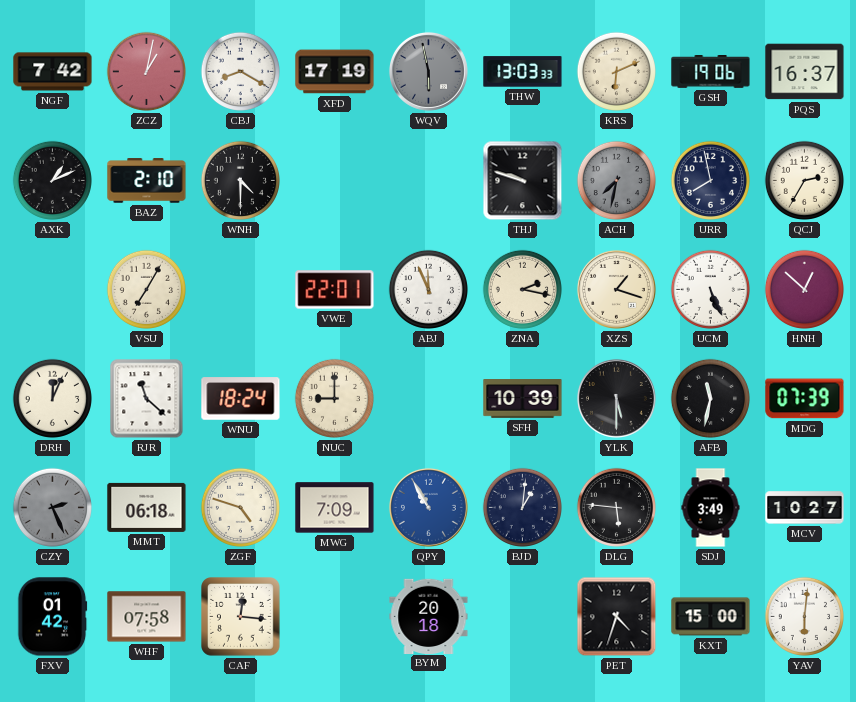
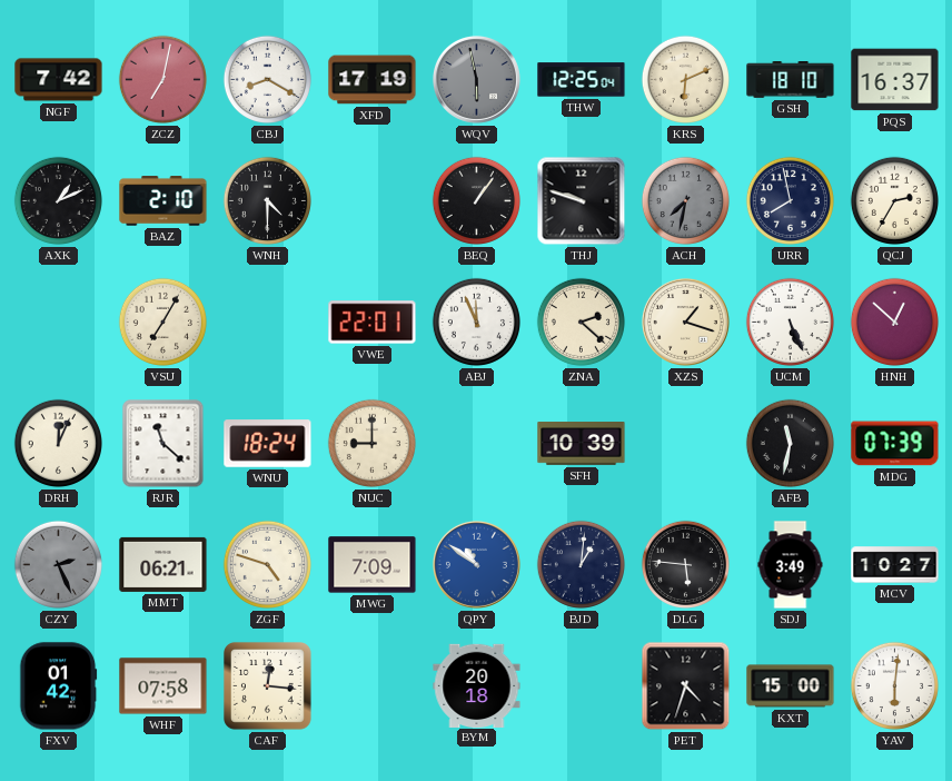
ZCZ: 1:02 -> 7:02 (162, 79)
THW: 13:03 -> 12:25 (582, 80)
GSH: 19:06 -> 18:10 (791, 80)
BEQ: none -> 1:06 (476, 200)
ZNA: 2:17 -> 2:22 (581, 322)
YLK: 5:30 -> none (616, 398)
MMT: 06:18 -> 06:21 (163, 564)
QPY: 10:55 -> 10:51 (476, 564)
